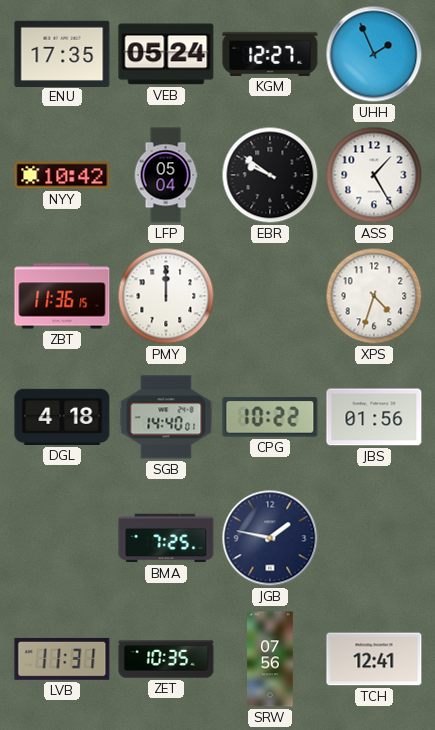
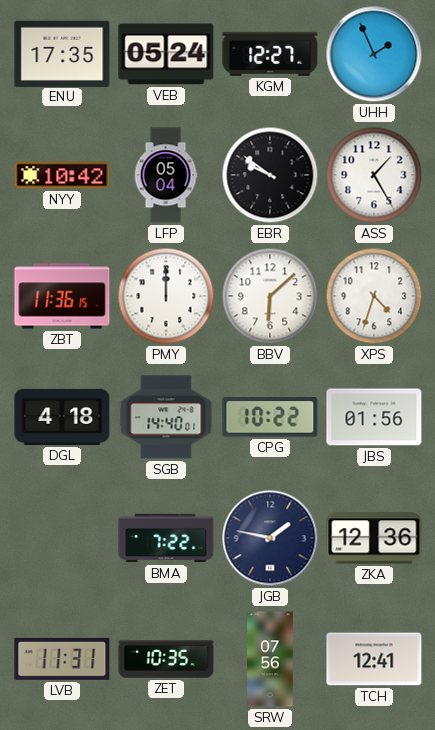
BBV: none -> 6:08 (270, 296)
BMA: 7:25 -> 7:22 (166, 538)
ZKA: none -> 12:36 (374, 538)
